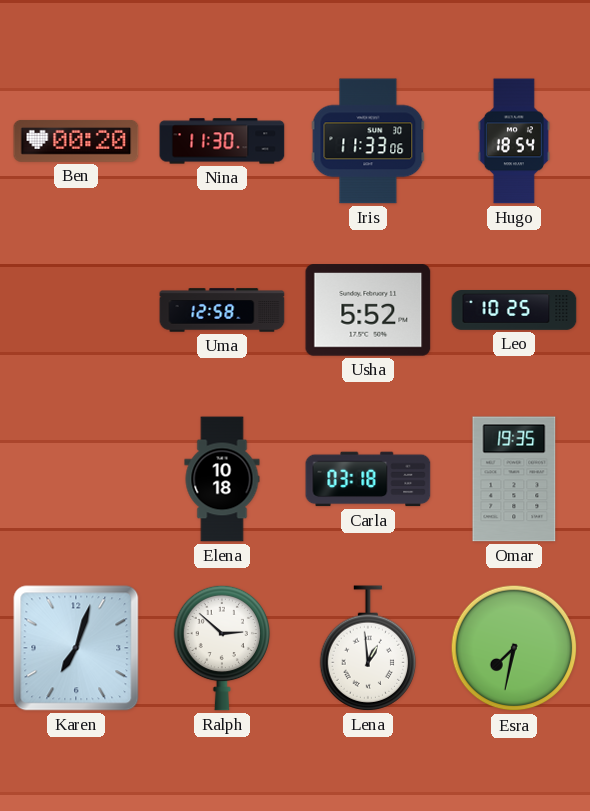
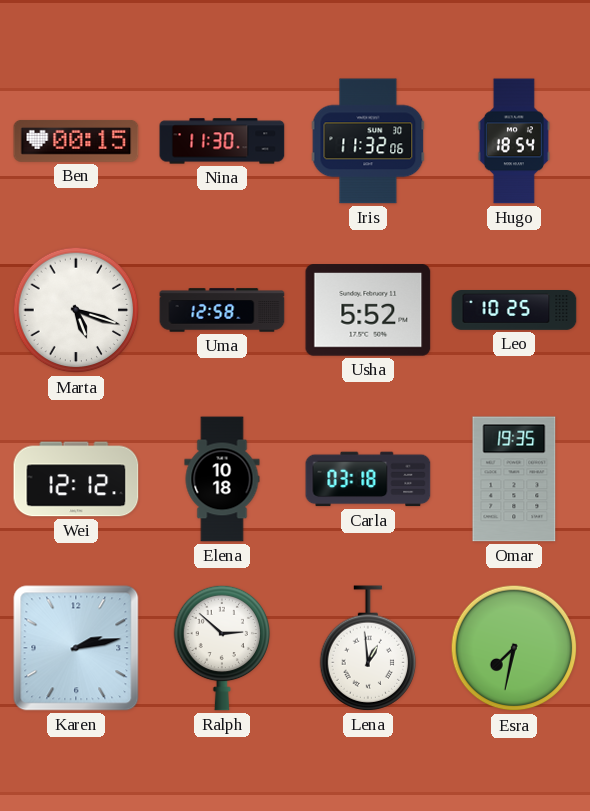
Ben: 00:20 -> 00:15 (76, 141)
Iris: 11:33 -> 11:32 (368, 141)
Marta: none -> 5:18 (76, 310)
Wei: none -> 12:12 (76, 479)
Karen: 7:03 -> 2:13 (76, 648)
